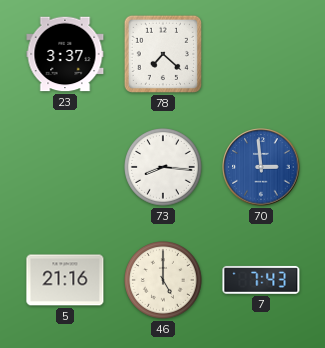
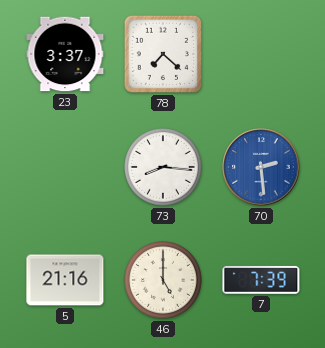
70: 2:59 -> 2:29 (261, 167)
7: 7:43 -> 7:39 (261, 280)
